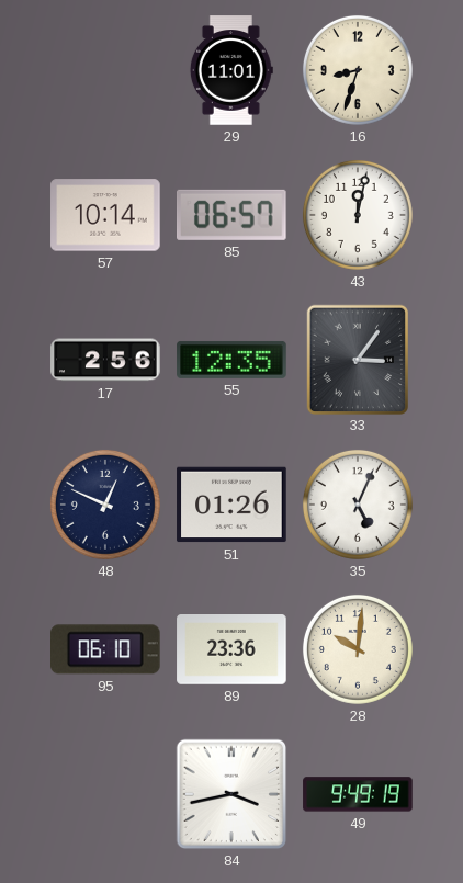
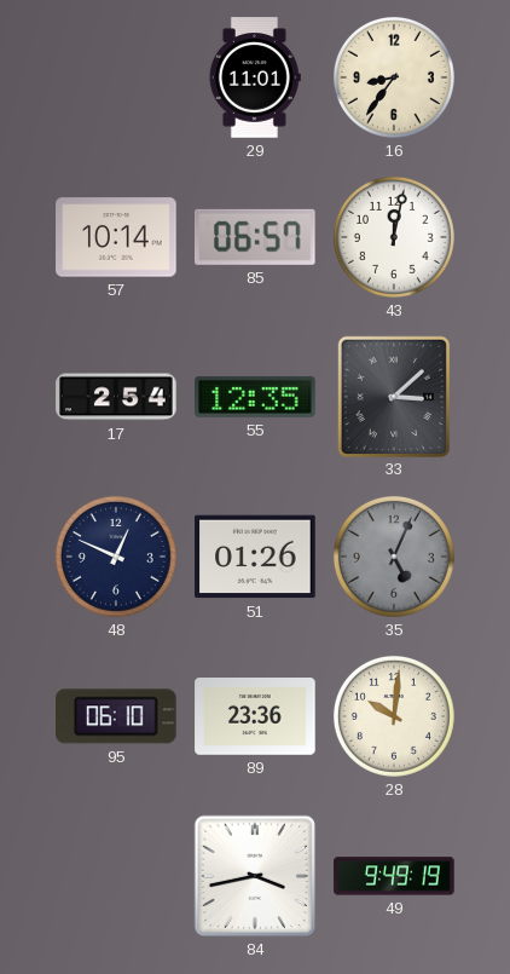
16: 8:33 -> 8:36 (394, 77)
17: 2:56 -> 2:54 (116, 397)
33: 3:06 -> 3:08 (393, 396)
35 dial: white -> grey (394, 557)
